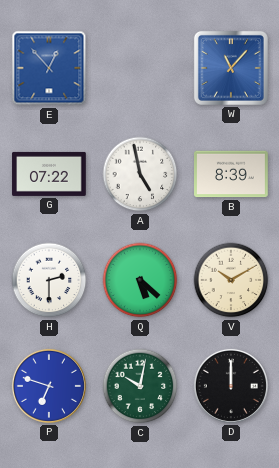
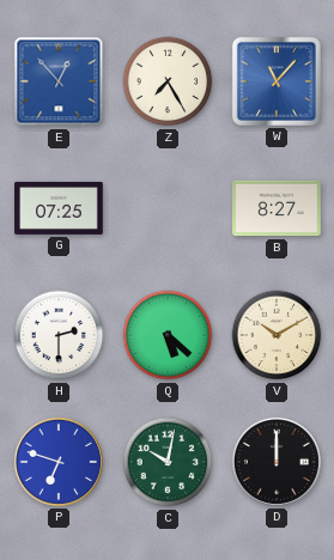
Z: none -> 7:25 (168, 81)
G: 07:22 -> 07:25 (59, 208)
A: 4:58 -> none (140, 174)
B: 8:39 -> 8:27 (278, 208)
